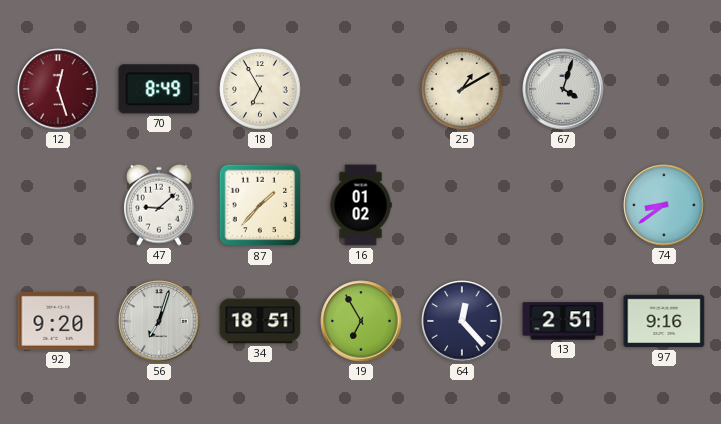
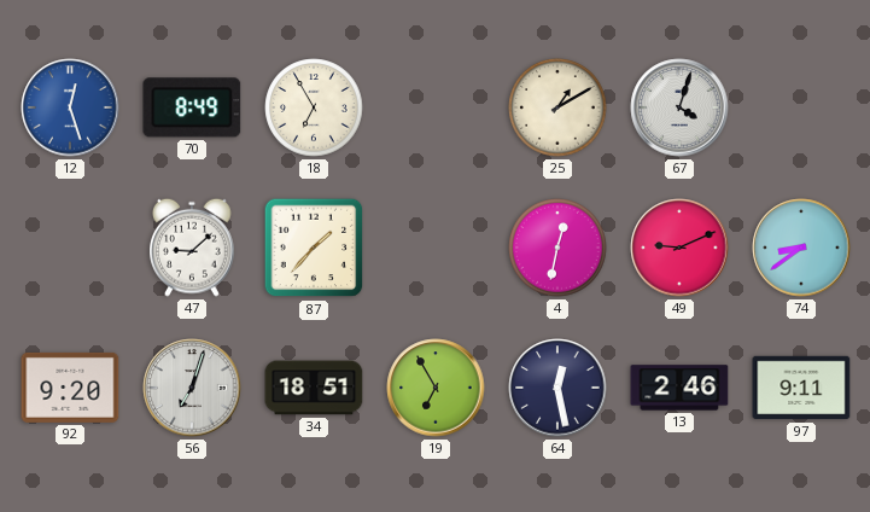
12 dial: burgundy -> blue (70, 107)
16: 01:02 -> none (361, 205)
4: none -> 12:32 (557, 248)
49: none -> 9:11 (679, 248)
64: 12:23 -> 12:28 (557, 388)
13: 2:51 -> 2:46 (679, 388)
97: 9:16 -> 9:11 (801, 388)
